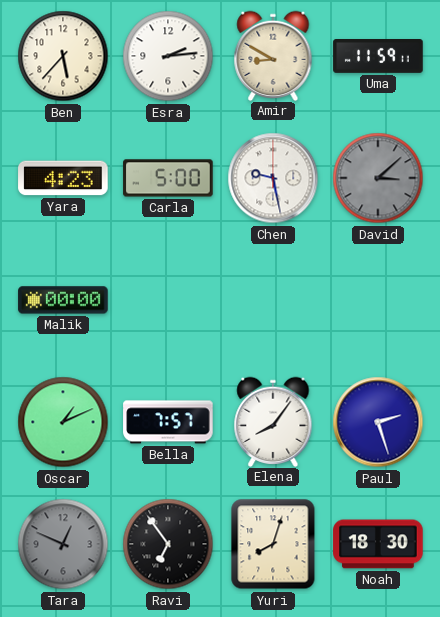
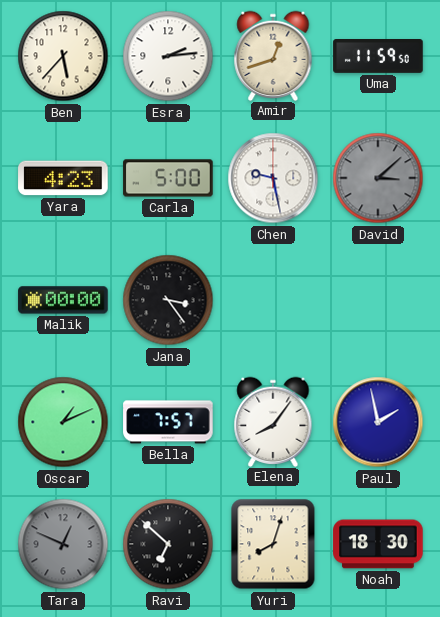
Amir: 8:50 -> 12:42 (273, 55)
Uma: 11:59:11 -> 11:59:50 (378, 57)
Jana: none -> 3:24 (168, 300)
Paul: 2:27 -> 1:58 (378, 422)
Ravi: 6:54 -> 6:52 (168, 544)
